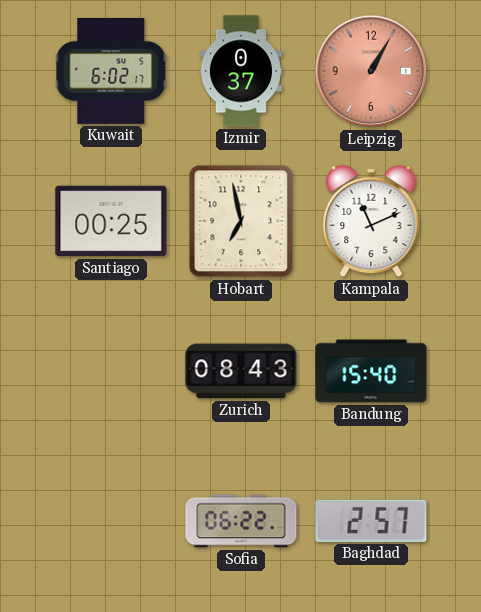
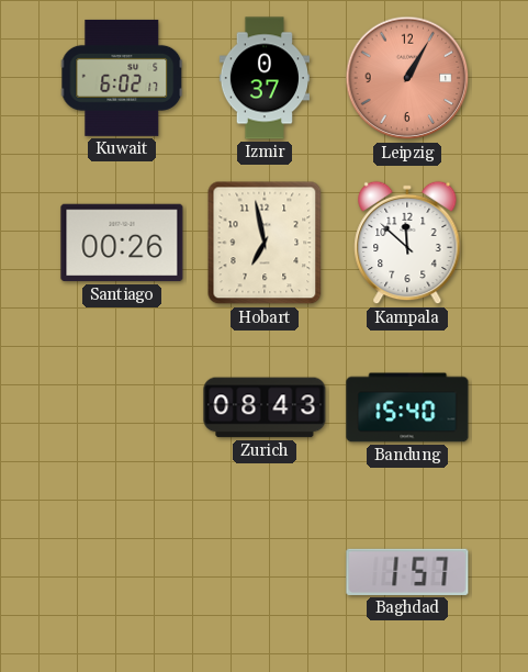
Santiago: 00:25 -> 00:26 (122, 243)
Kampala: 11:11 -> 11:52 (407, 243)
Sofia: 06:22 -> none (241, 521)
Baghdad: 2:57 -> 1:57 (407, 572)
